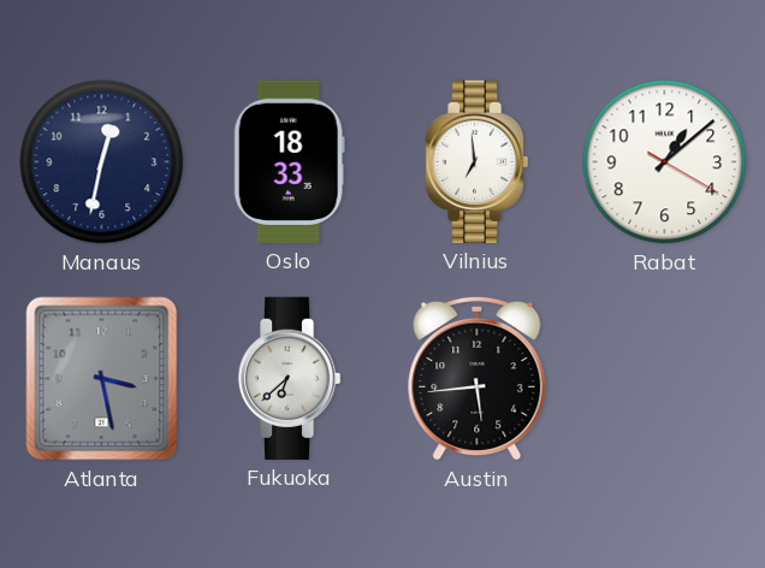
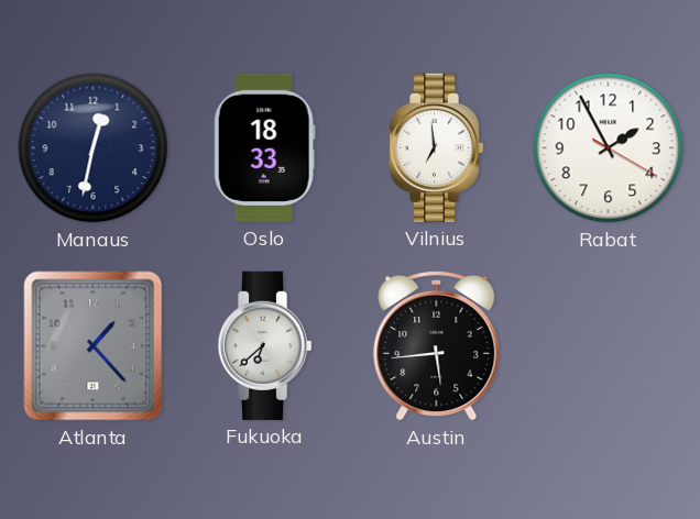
Rabat: 1:08 -> 1:55 (609, 148)
Atlanta: 3:28 -> 1:23 (94, 346)
